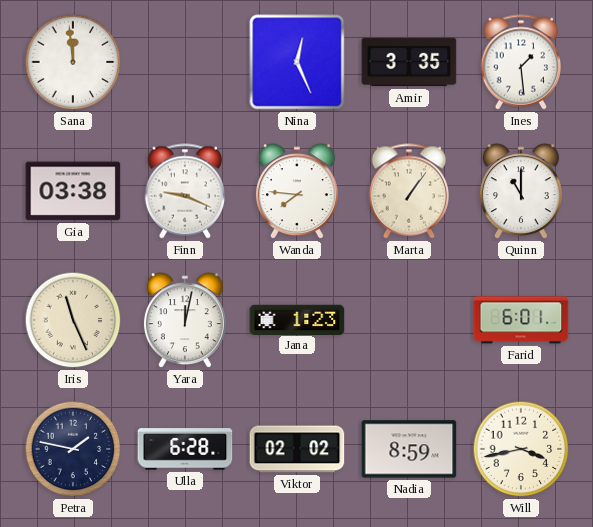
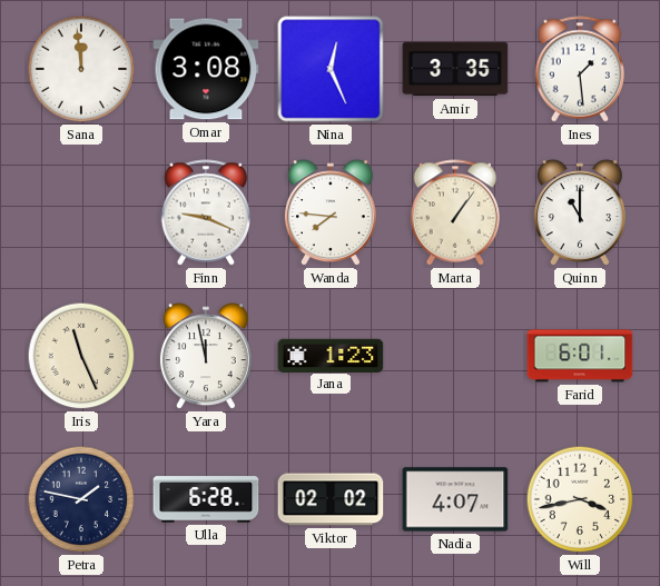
Omar: none -> 3:08 (206, 69)
Gia: 03:38 -> none (73, 191)
Yara: 12:02 -> 11:58 (206, 357)
Nadia: 8:59 -> 4:07 (455, 499)
